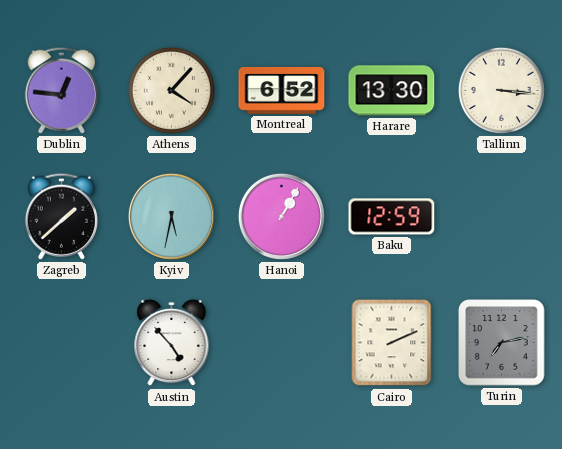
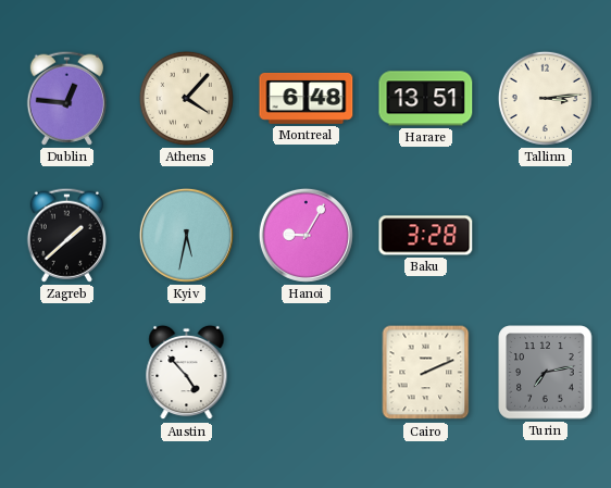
Montreal: 6:52 -> 6:48 (307, 98)
Harare: 13:30 -> 13:51 (426, 99)
Tallinn: 3:16 -> 3:14 (545, 98)
Hanoi: 1:05 -> 9:05 (305, 235)
Baku: 12:59 -> 3:28 (426, 236)
